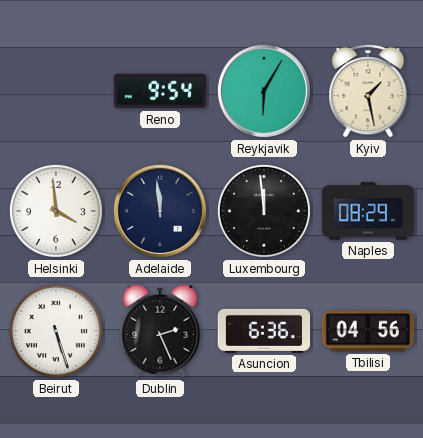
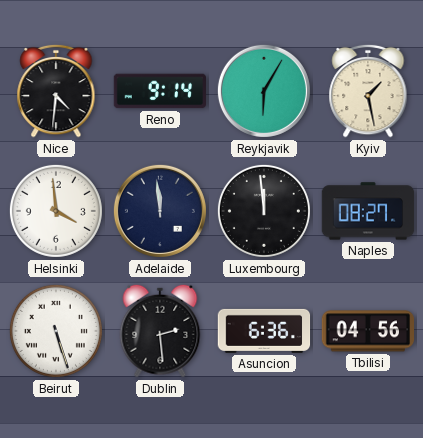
Nice: none -> 4:31 (56, 91)
Reno: 9:54 -> 9:14 (159, 91)
Naples: 08:29 -> 08:27 (368, 211)
Dublin: 2:26 -> 2:29 (160, 331)
